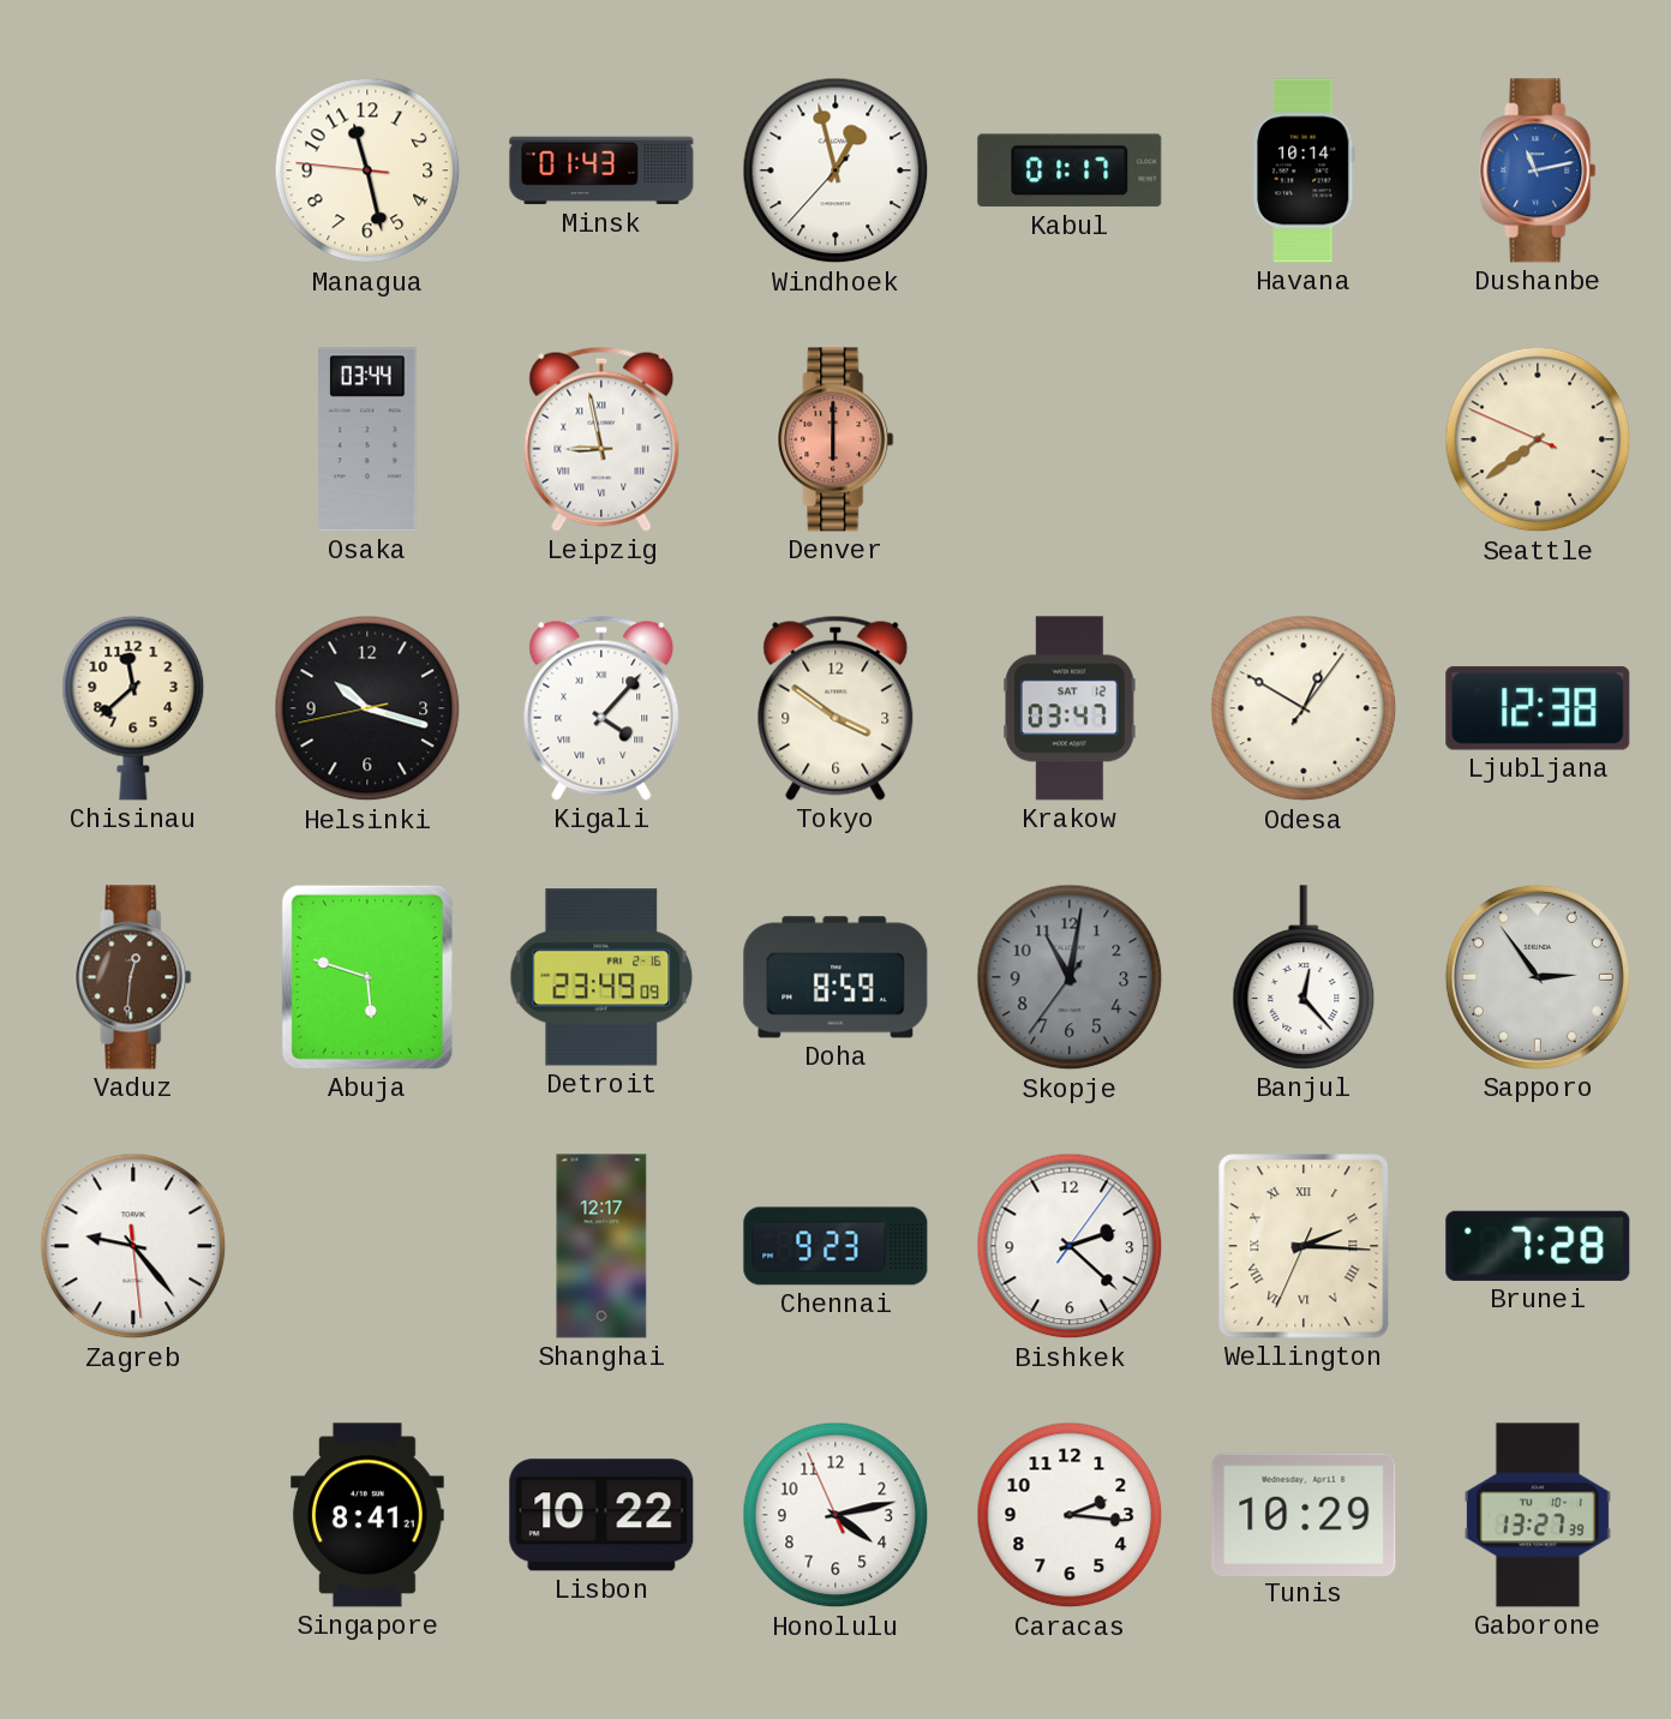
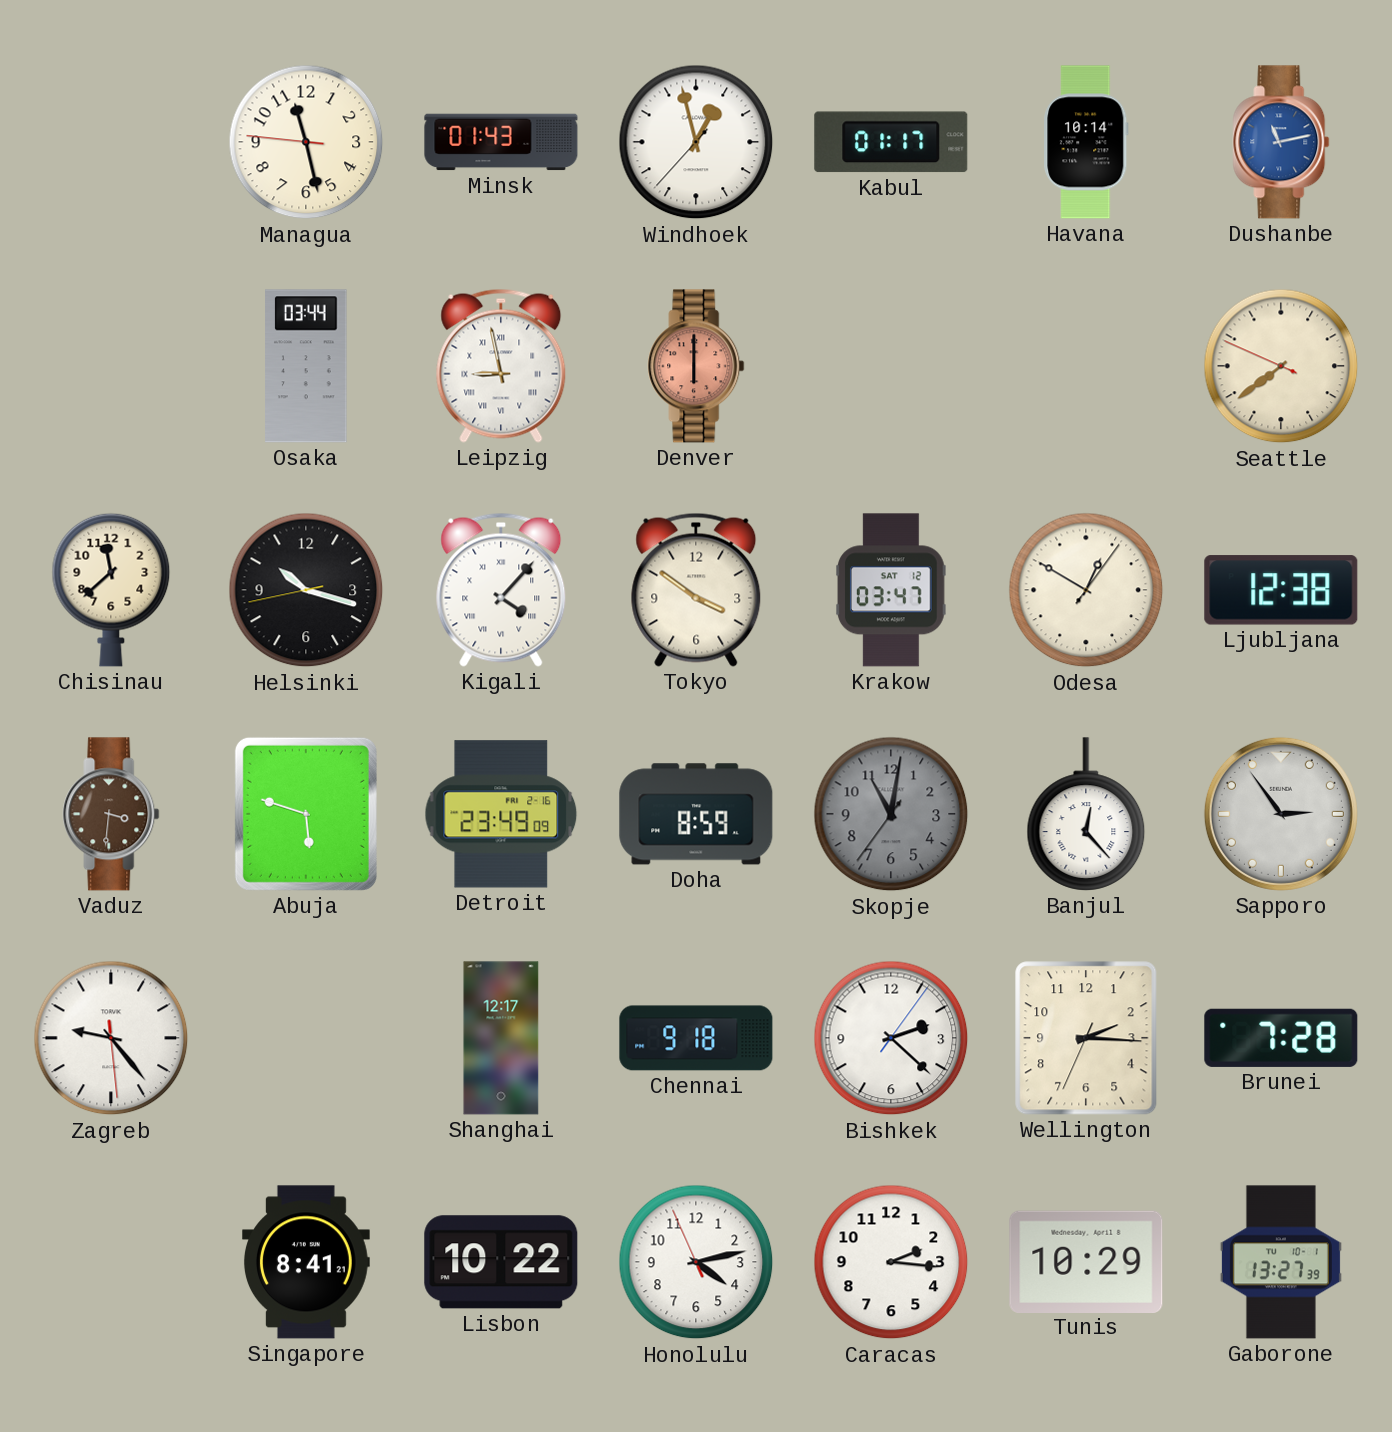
Vaduz: 12:31 -> 3:31 (111, 814)
Chennai: 9:23 -> 9:18 (696, 1038)
Wellington numerals: Roman -> Arabic (1086, 1038)
